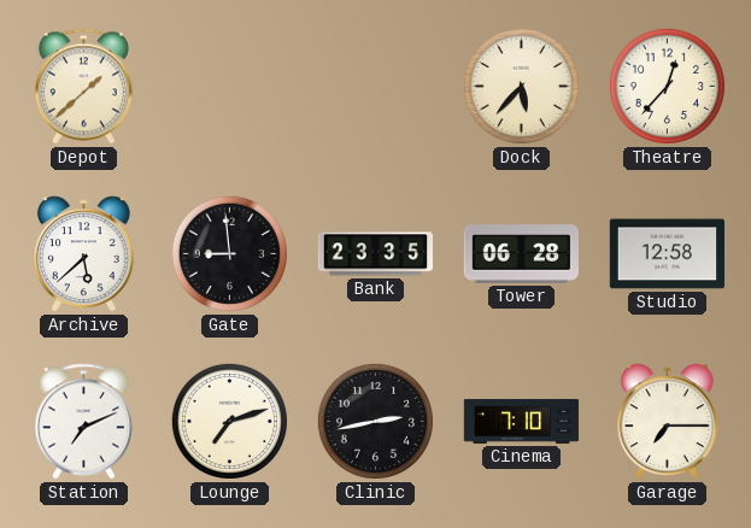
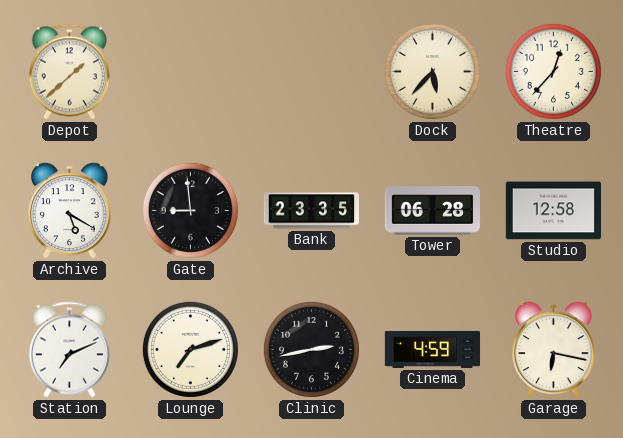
Archive: 5:38 -> 5:20 (70, 211)
Cinema: 7:10 -> 4:59 (433, 349)
Garage: 7:15 -> 6:17 (554, 350)
